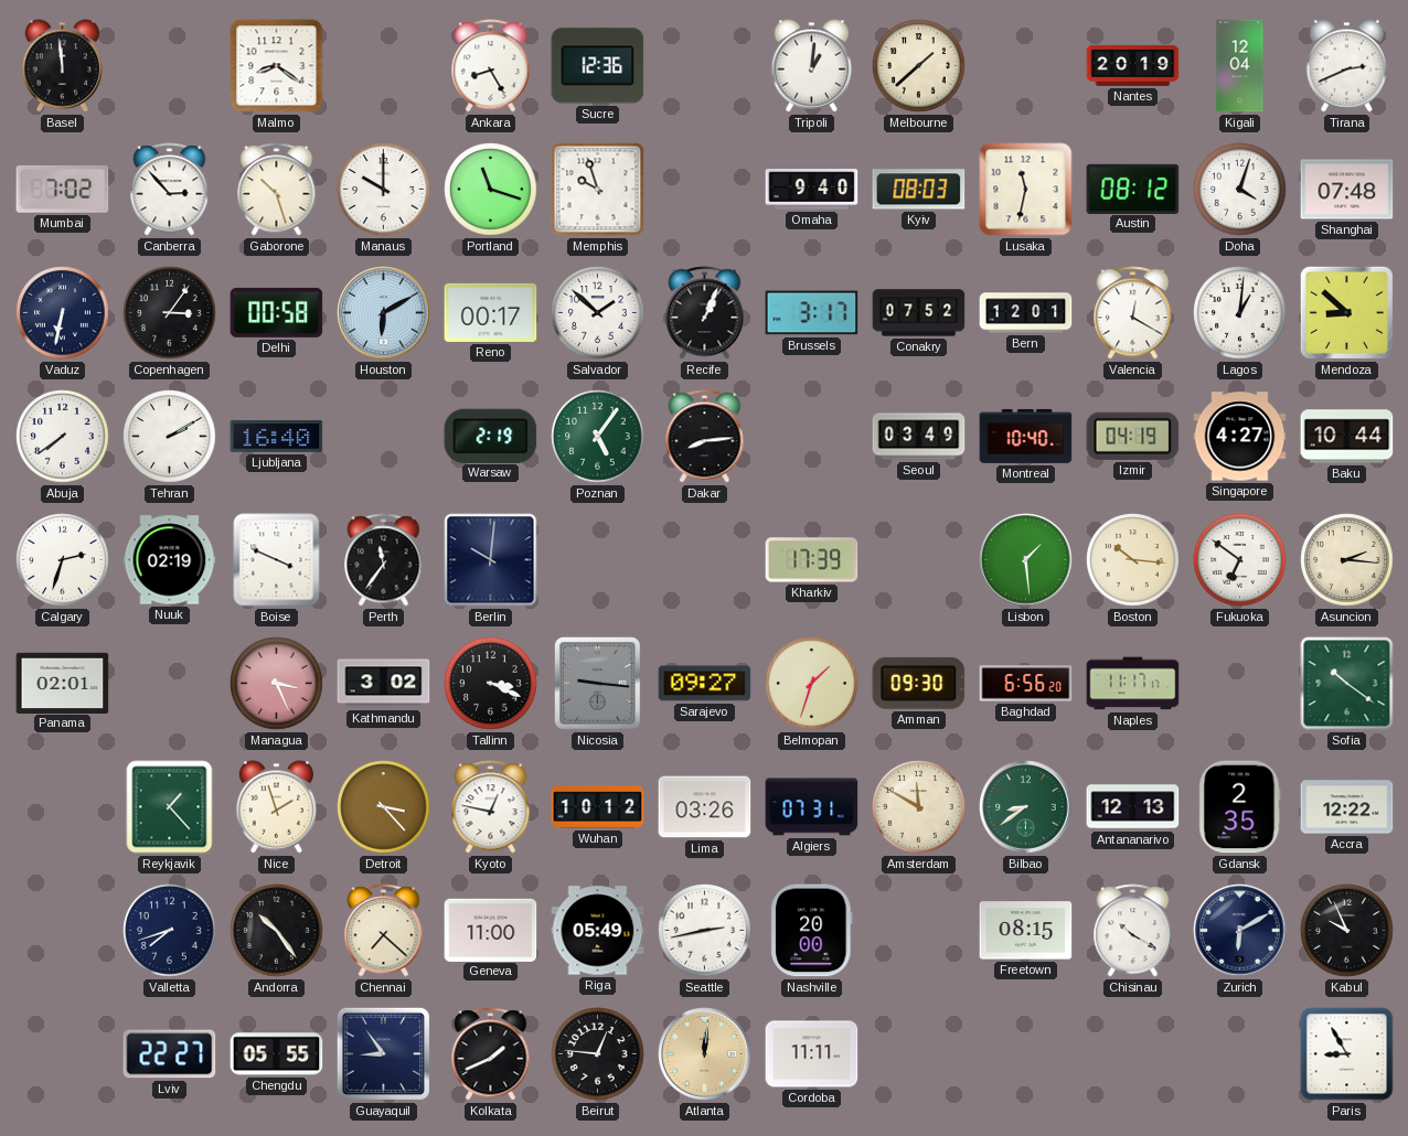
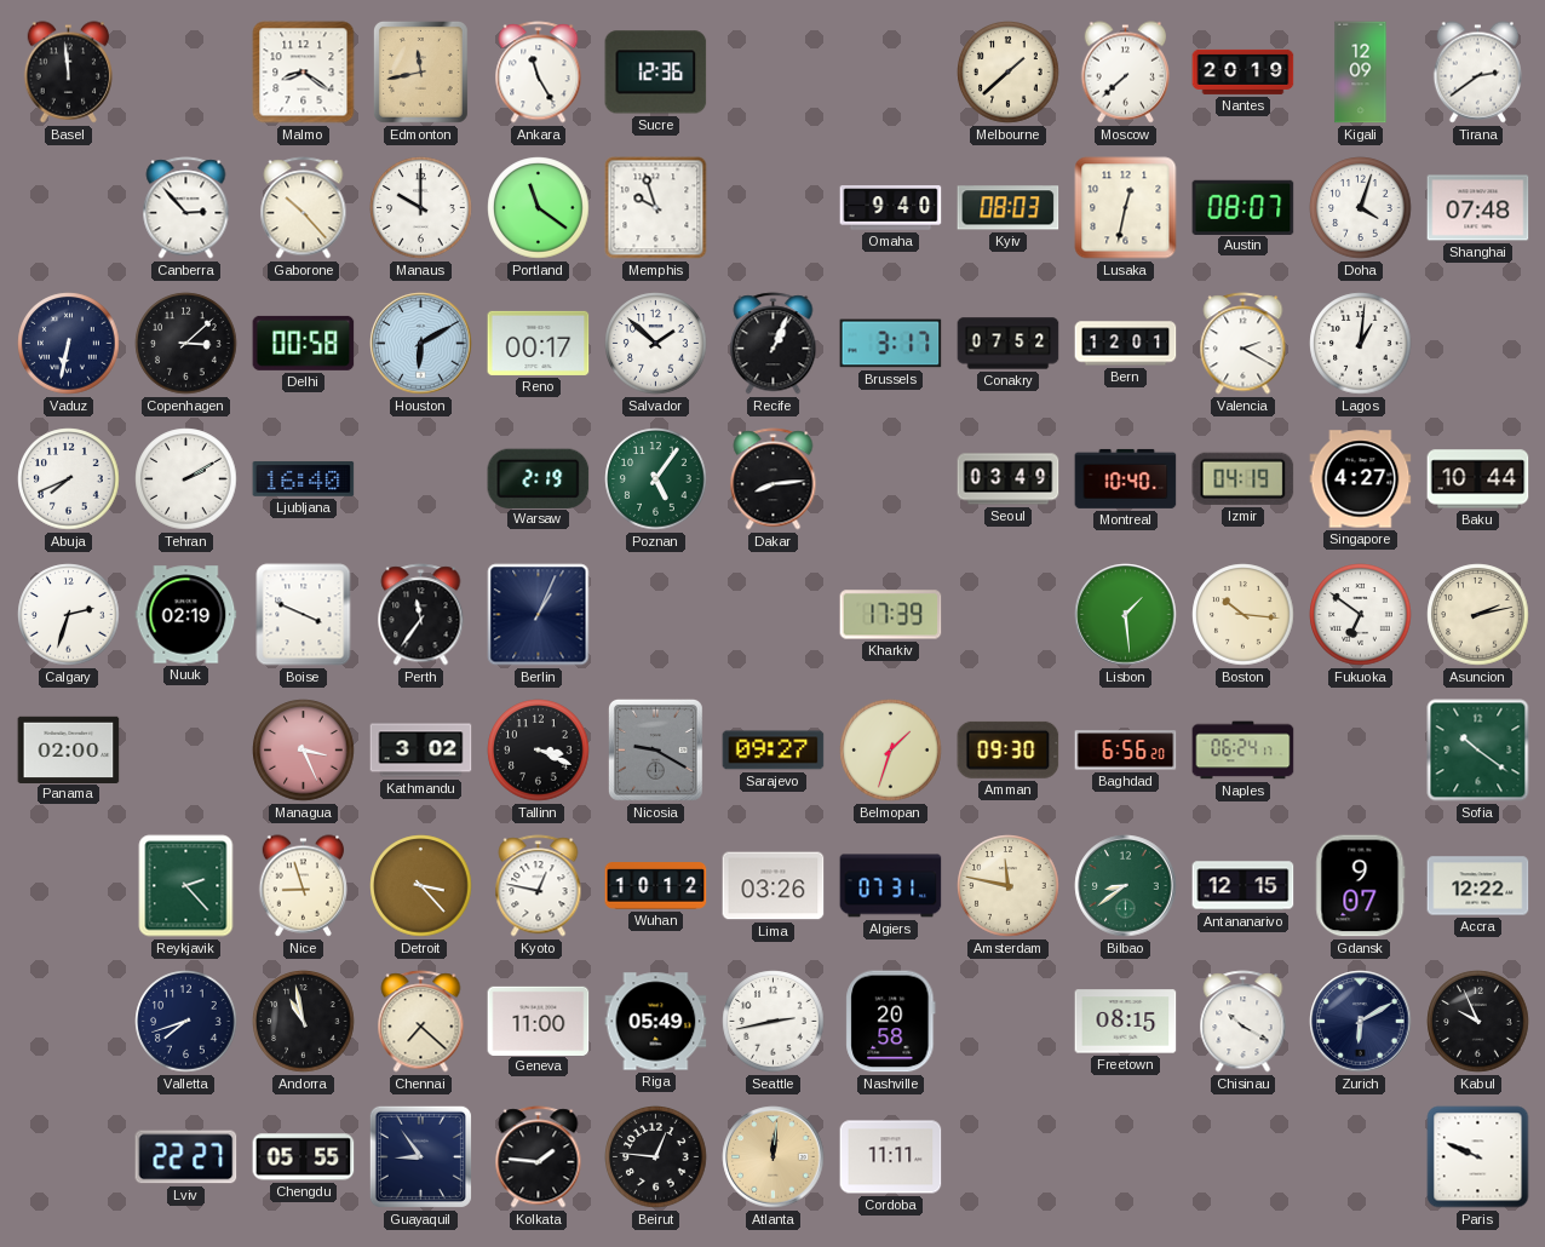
Edmonton: none -> 11:43 (420, 71)
Ankara: 8:25 -> 11:25 (539, 73)
Tripoli: 1:01 -> none (811, 66)
Moscow: none -> 7:38 (1125, 73)
Kigali: 12:04 -> 12:09 (1361, 73)
Tirana: 2:41 -> 2:39 (1477, 73)
Mumbai: 7:02 -> none (63, 189)
Gaborone: 10:27 -> 10:23 (304, 208)
Portland: 11:18 -> 11:21 (539, 208)
Lusaka: 11:32 -> 12:32 (1126, 208)
Austin: 08:12 -> 08:07 (1244, 207)
Copenhagen: 3:06 -> 3:08 (186, 344)
Valencia: 12:20 -> 2:20 (1244, 344)
Mendoza: 8:52 -> none (1346, 312)
Abuja: 7:39 -> 7:41 (69, 479)
Berlin: 10:01 -> 1:04 (539, 615)
Asuncion: 2:16 -> 2:13 (1478, 615)
Panama: 02:01 -> 02:00 (69, 749)
Nicosia: 9:16 -> 9:20 (655, 749)
Naples: 11:17 -> 06:24 (1244, 751)
Reykjavik: 1:23 -> 2:23 (186, 886)
Nice: 1:57 -> 8:57 (303, 886)
Amsterdam: 11:50 -> 11:47 (1009, 886)
Antananarivo: 12:13 -> 12:15 (1244, 886)
Gdansk: 2:35 -> 9:07 (1361, 886)
Andorra: 10:24 -> 10:58 (304, 1022)
Nashville: 20:00 -> 20:58 (891, 1022)
Kolkata: 1:41 -> 1:46 (539, 1157)
Paris: 8:55 -> 9:49 (1478, 1157)
